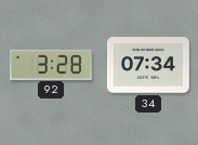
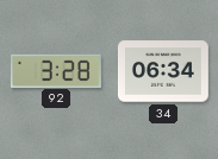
34: 07:34 -> 06:34 (163, 71)
